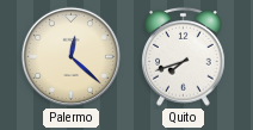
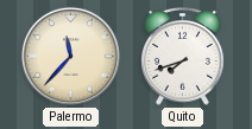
Palermo: 12:22 -> 11:37 (70, 56)
